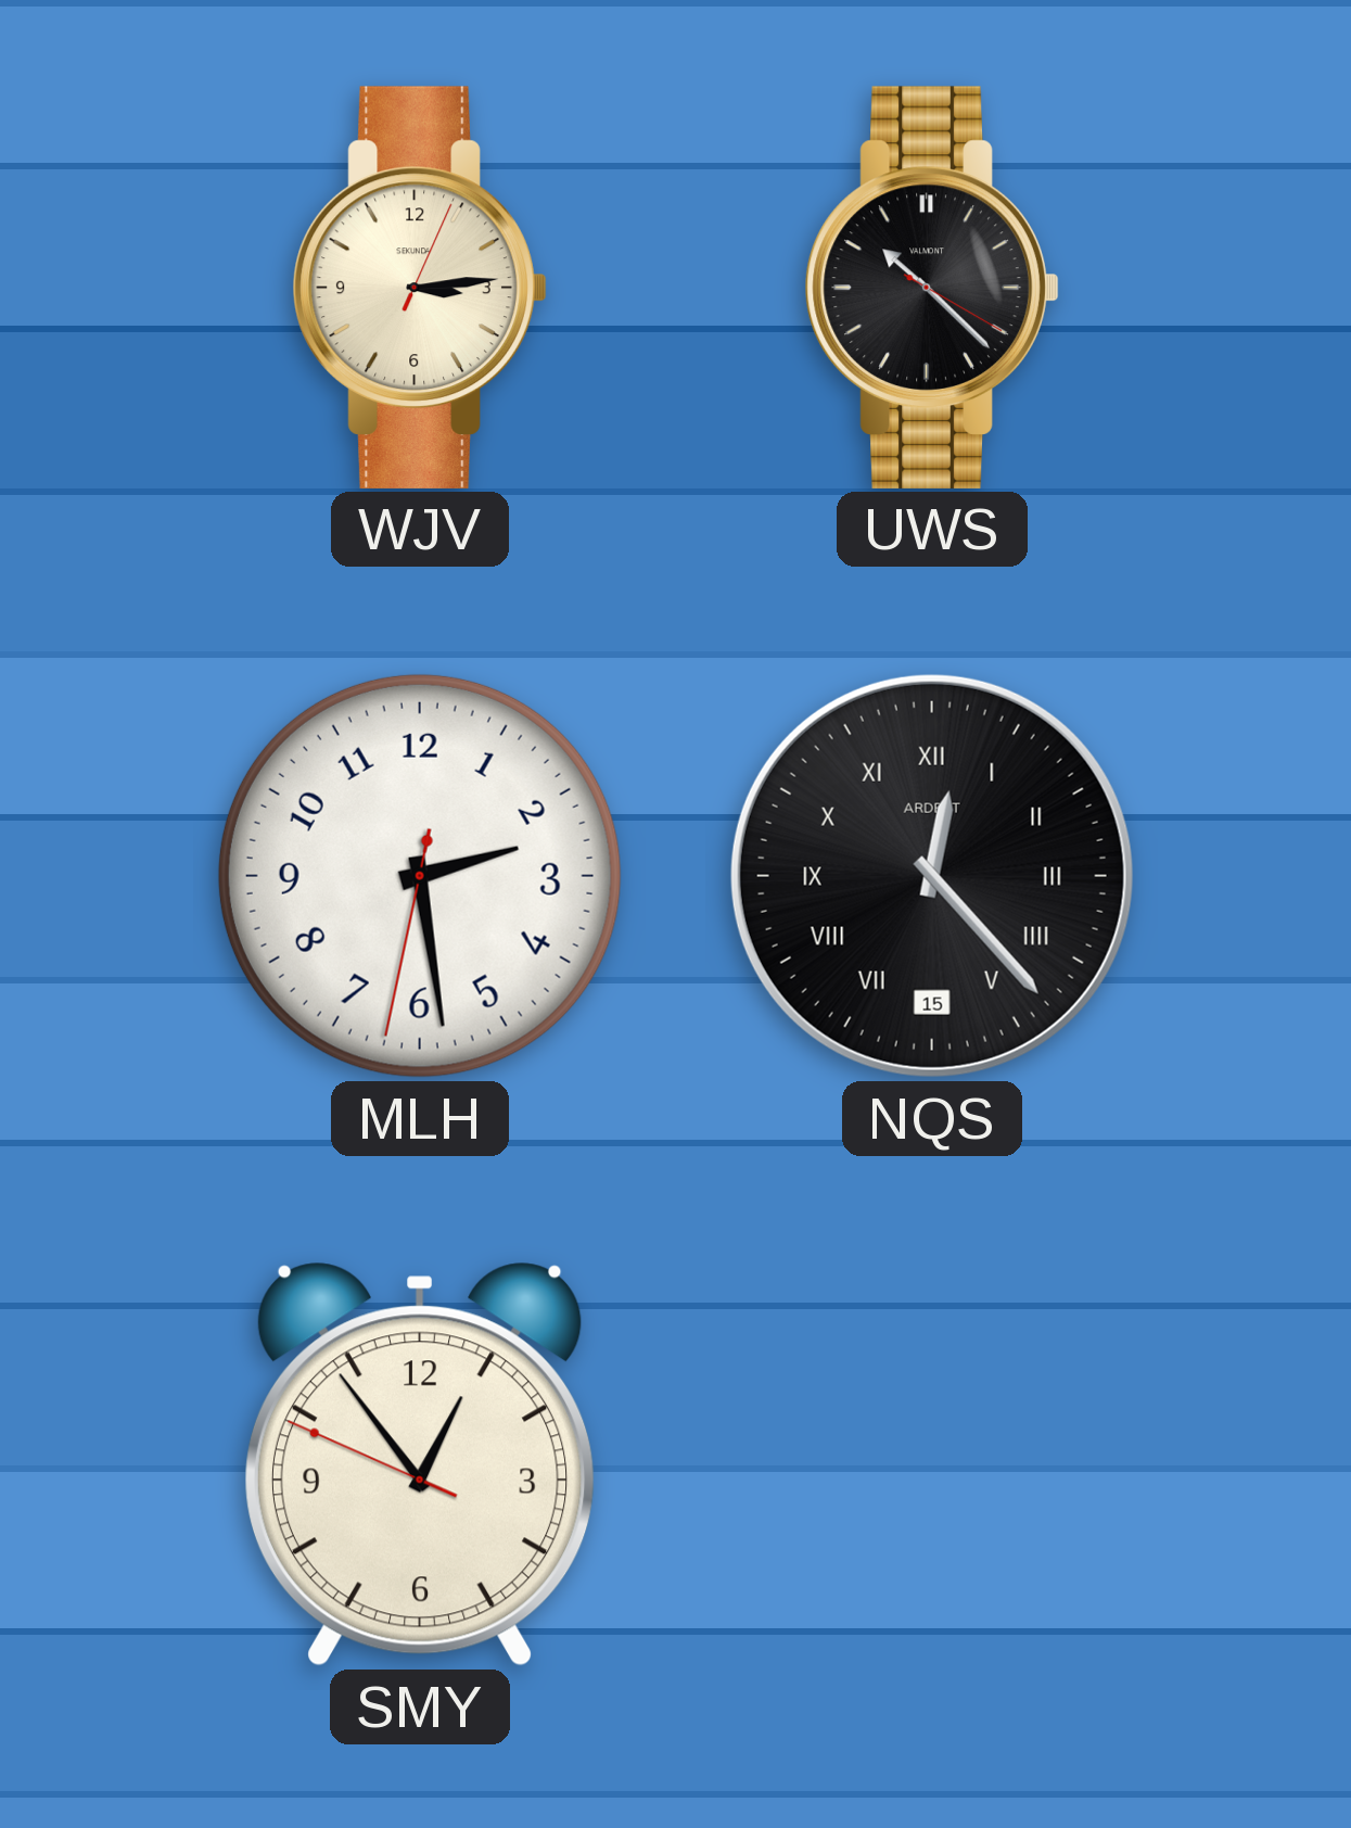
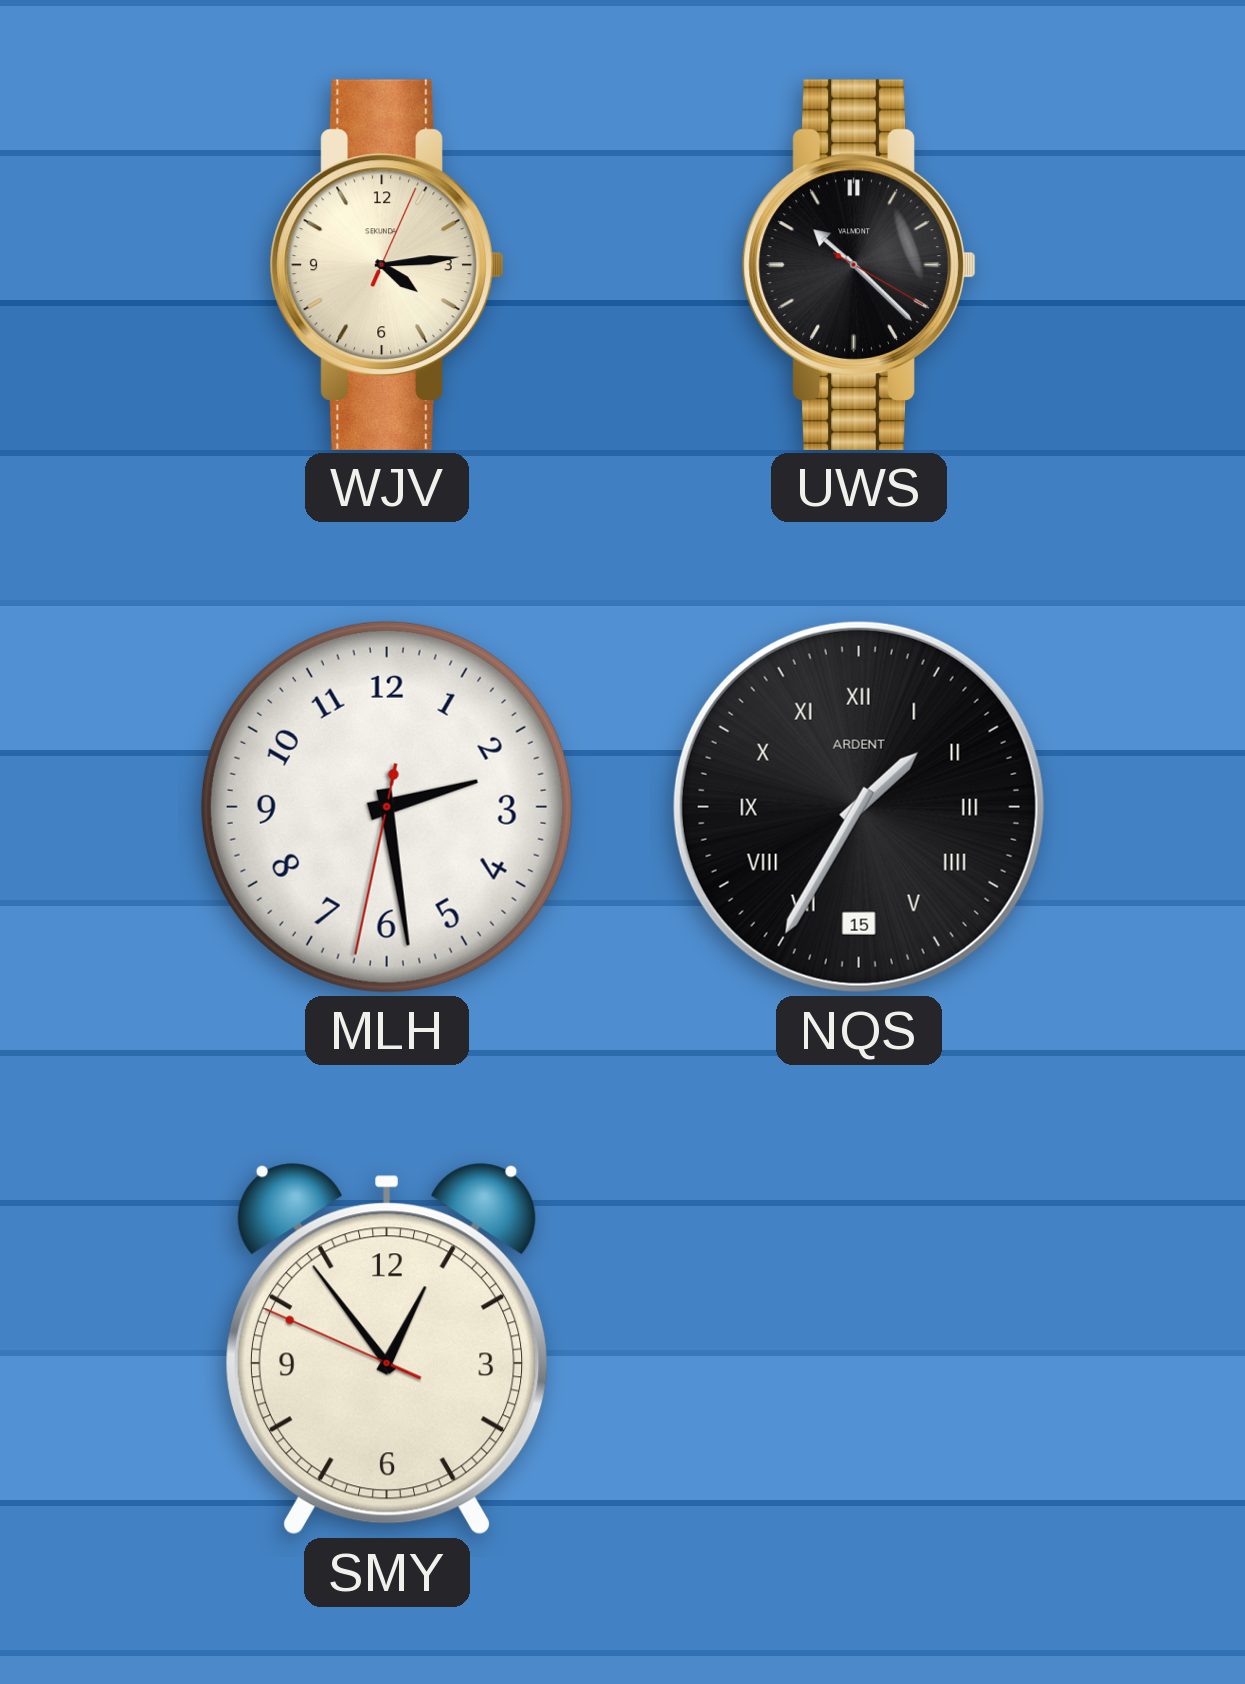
WJV: 3:14 -> 4:14 (387, 265)
NQS: 12:23 -> 1:35 (859, 807)
